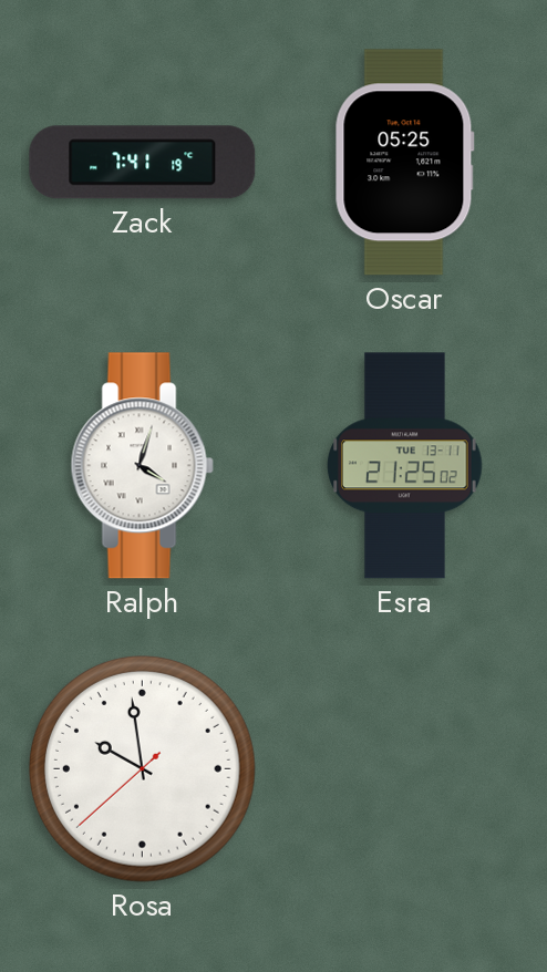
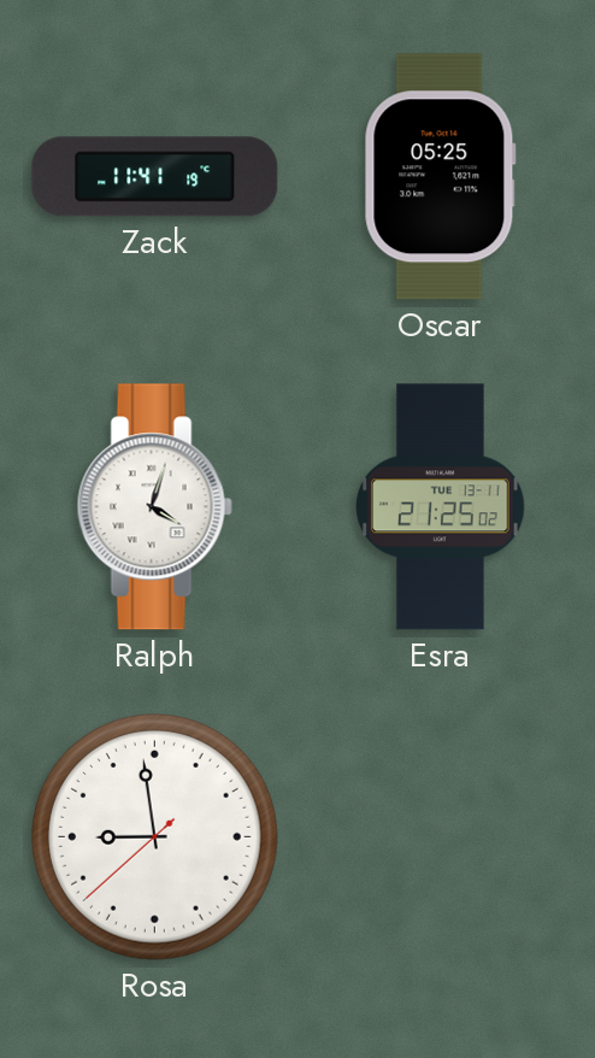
Zack: 7:41 -> 11:41 (155, 177)
Rosa: 9:58 -> 8:58 (154, 836)
